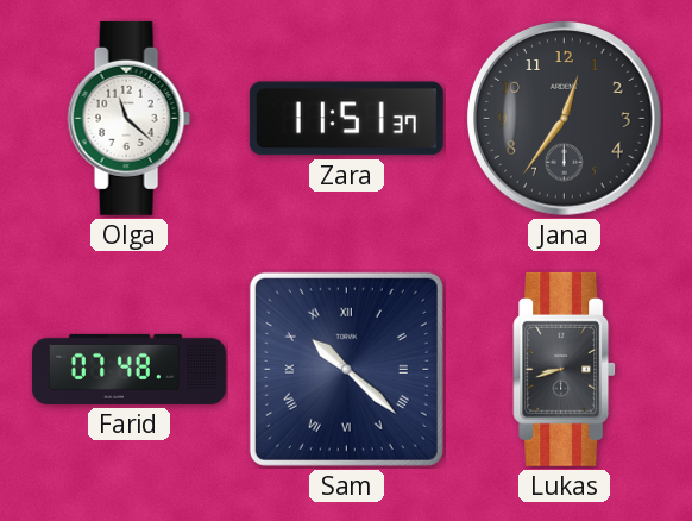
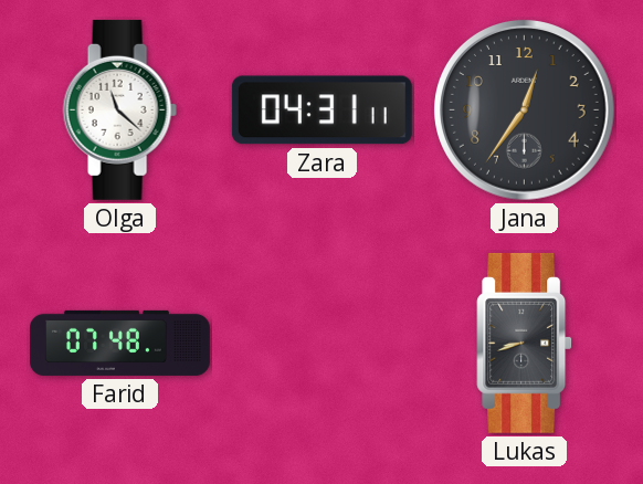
Zara: 11:51 -> 04:31 (321, 111)
Sam: 10:22 -> none (346, 369)
